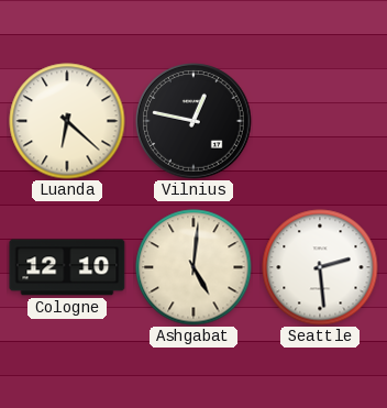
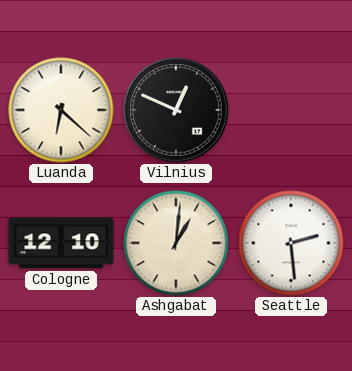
Vilnius: 12:47 -> 12:49 (176, 110)
Ashgabat: 5:01 -> 1:01 (176, 243)
